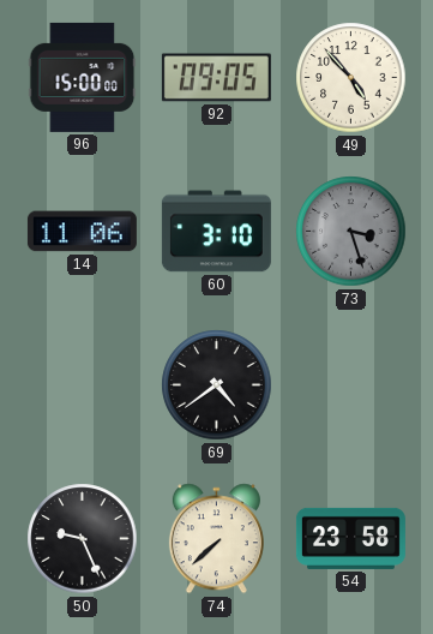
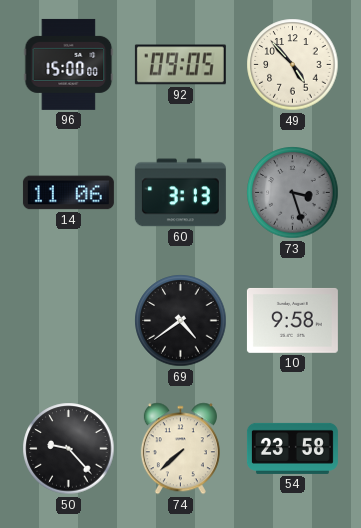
60: 3:10 -> 3:13 (180, 193)
10: none -> 9:58 (292, 320)
50: 9:26 -> 9:23 (69, 449)
